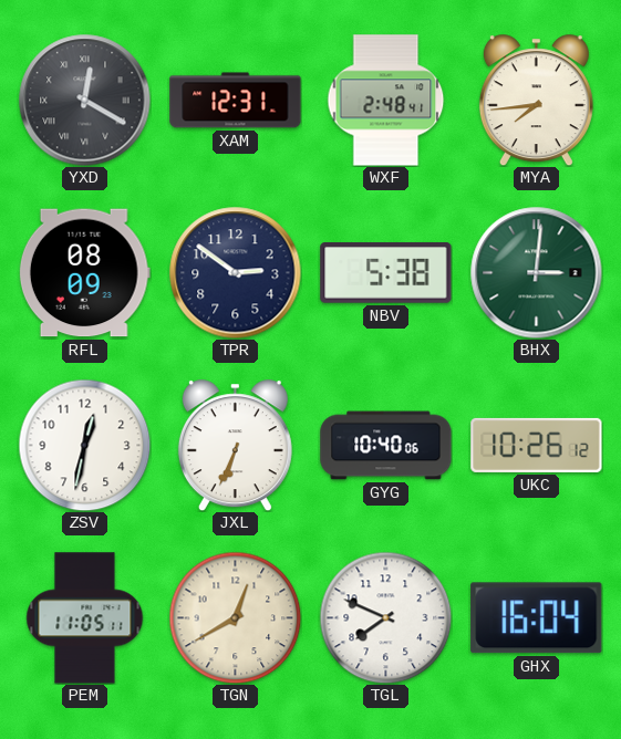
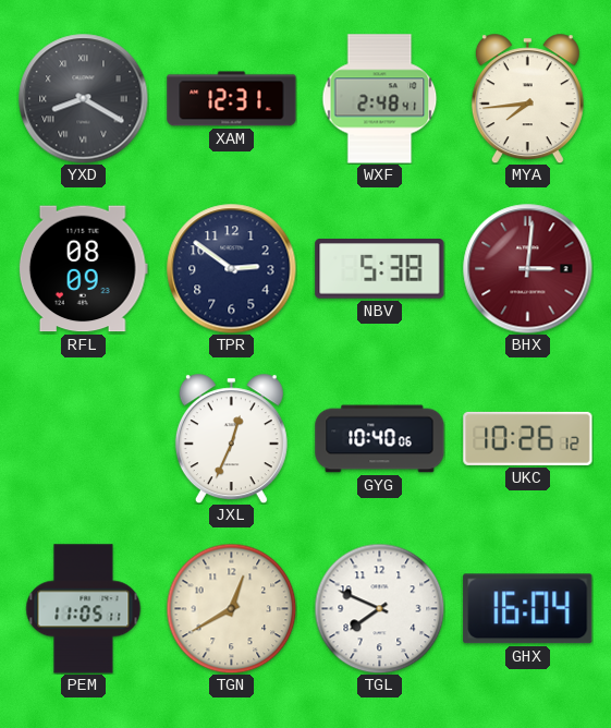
YXD: 12:20 -> 8:20 (84, 99)
BHX dial: green -> burgundy (528, 269)
ZSV: 12:32 -> none (84, 445)
JXL: 6:34 -> 12:34 (231, 439)
